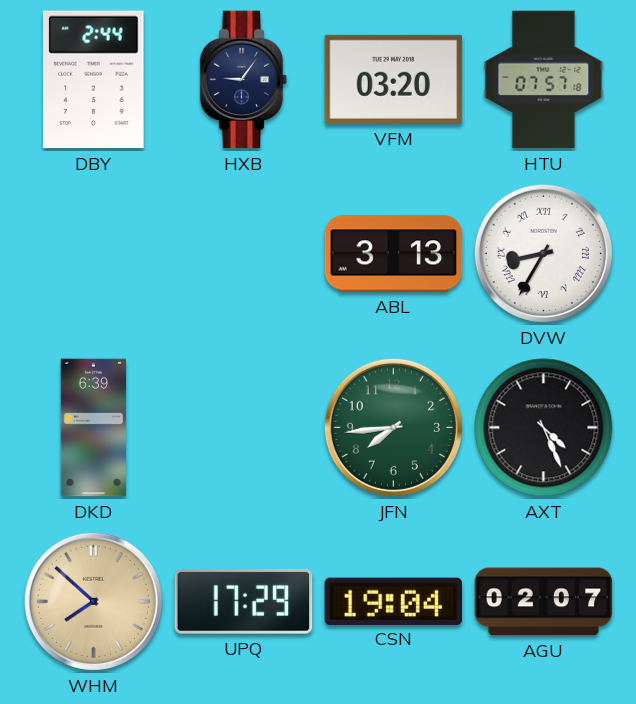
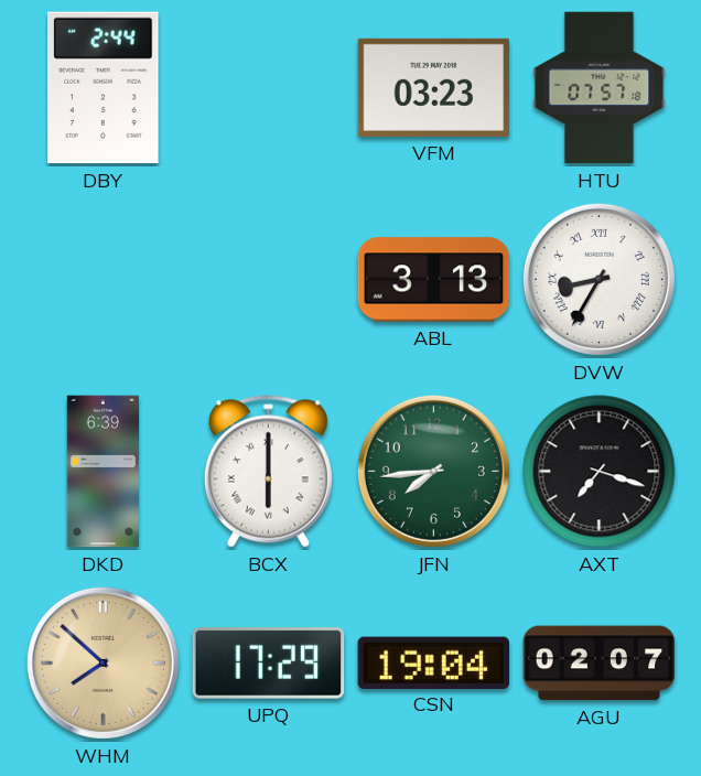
HXB: 9:06 -> none (244, 80)
VFM: 03:20 -> 03:23 (434, 87)
BCX: none -> 6:00 (268, 472)
AXT: 4:26 -> 7:18 (600, 472)
